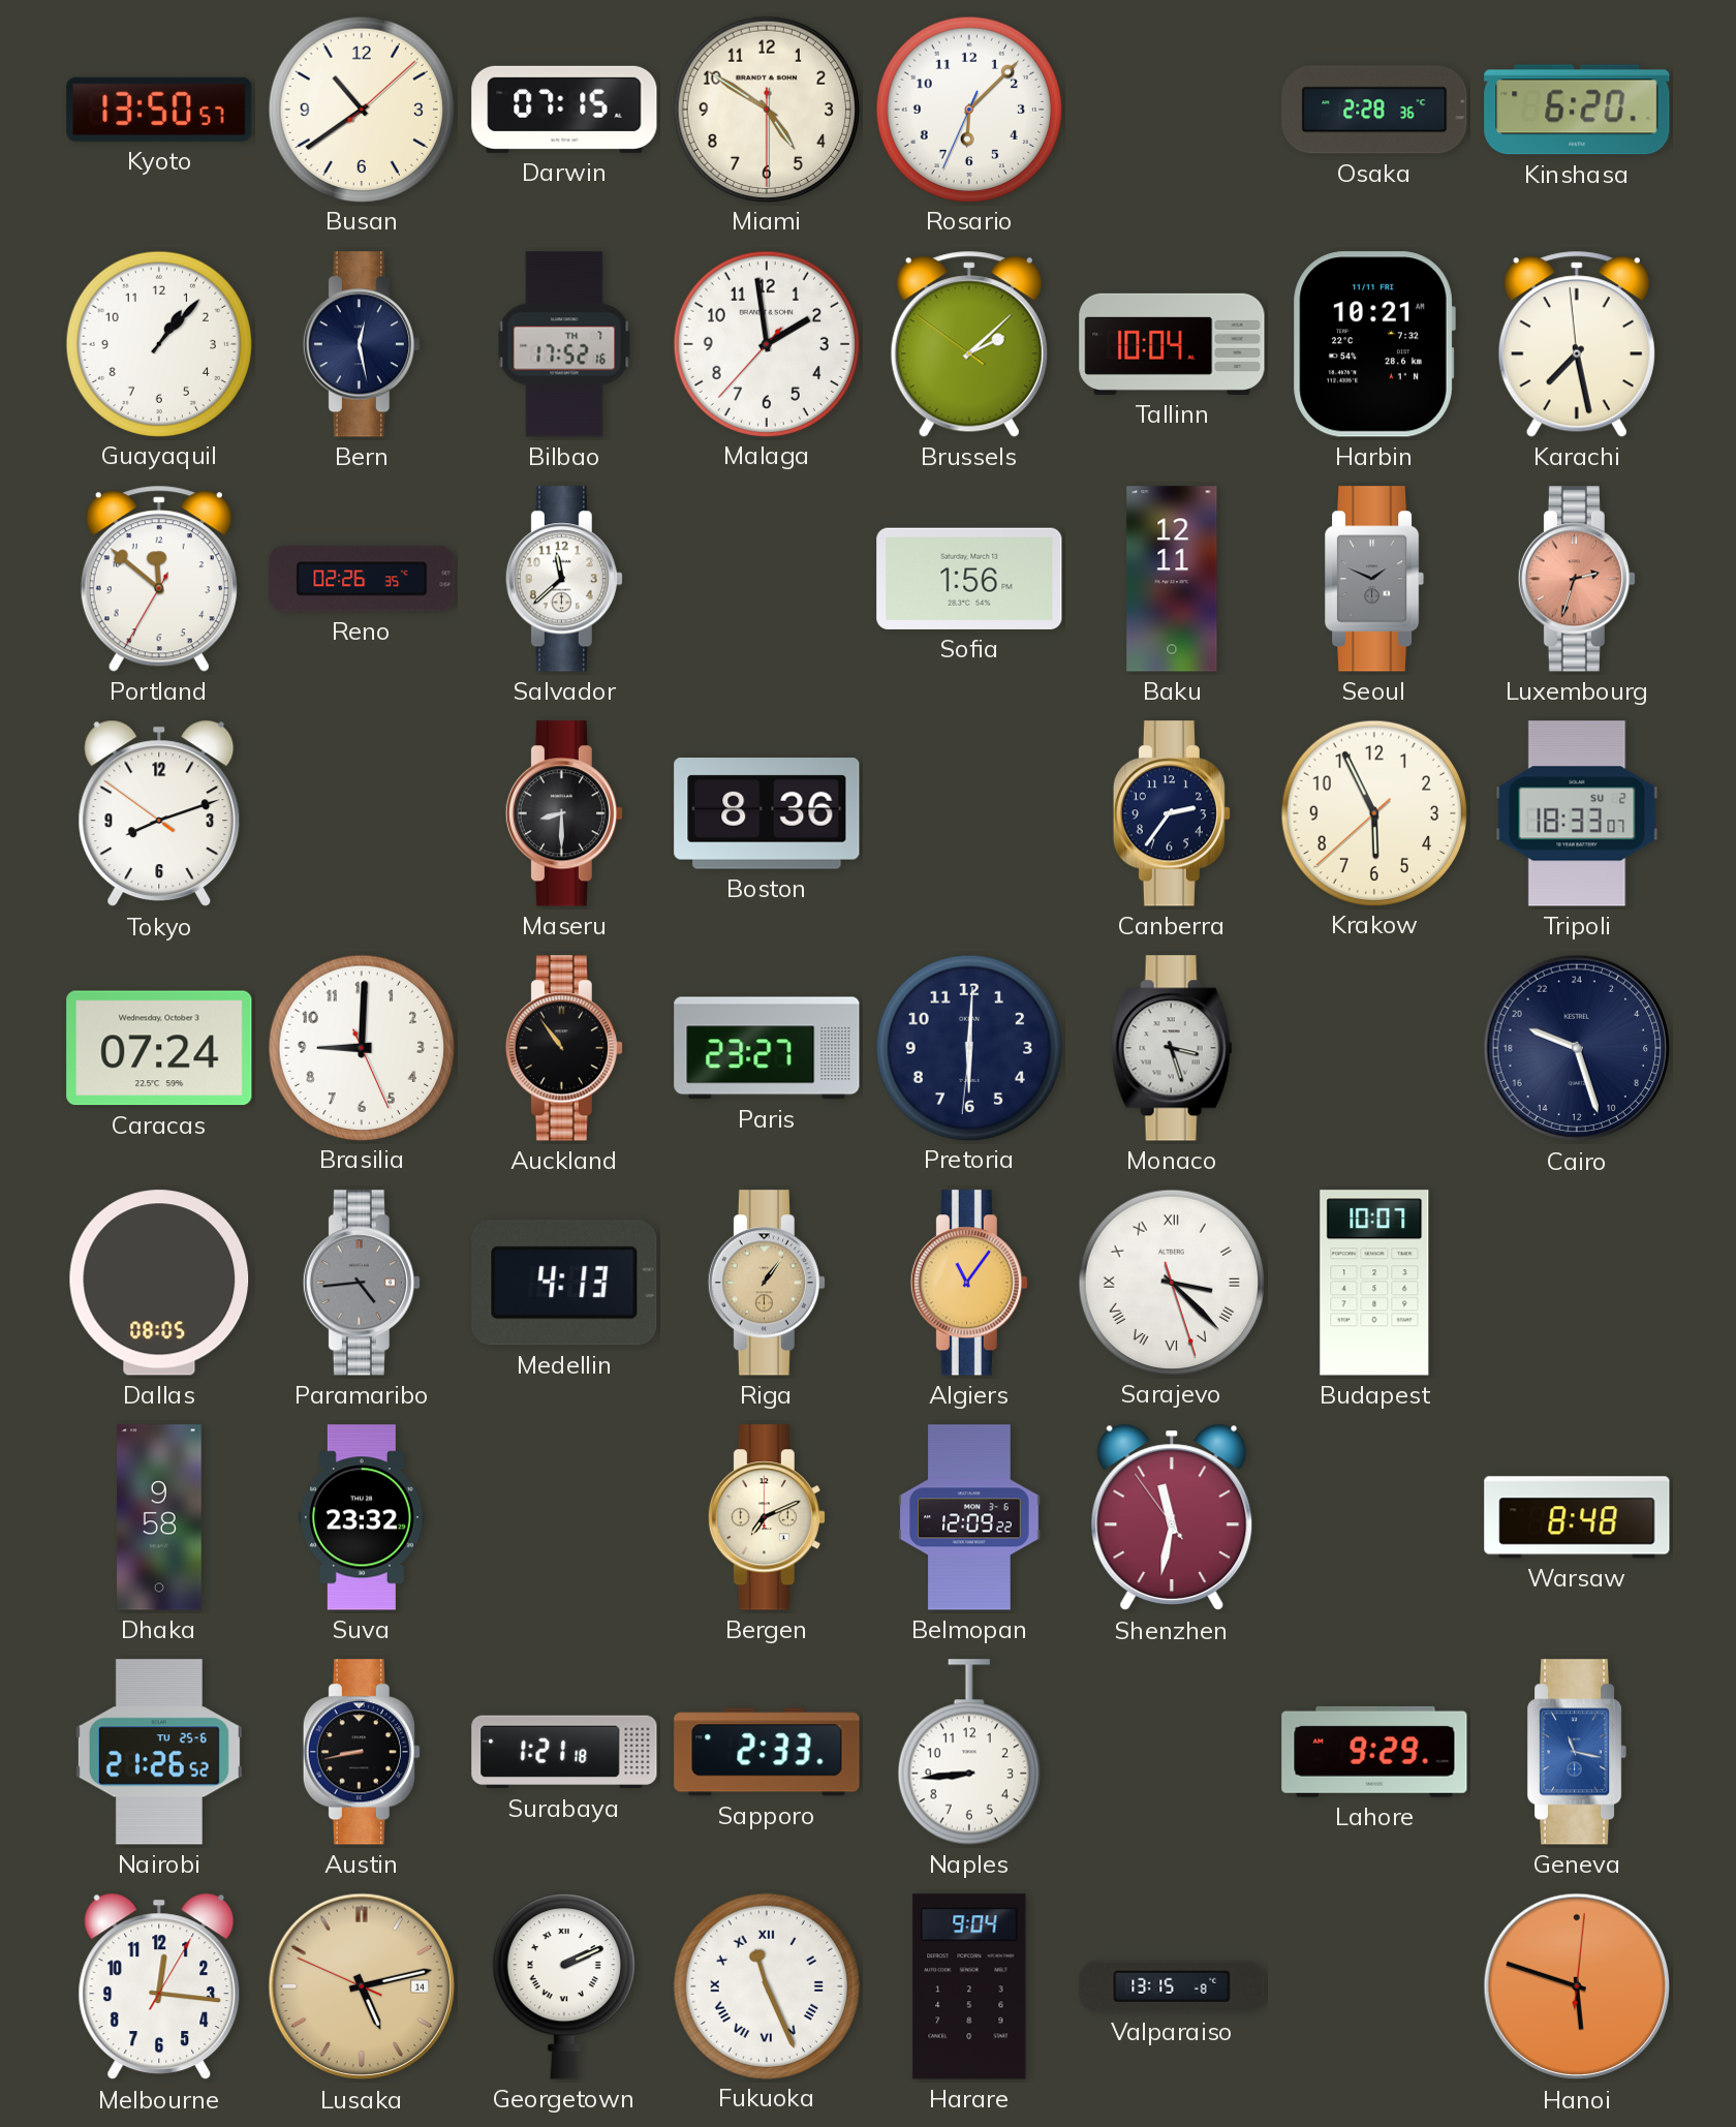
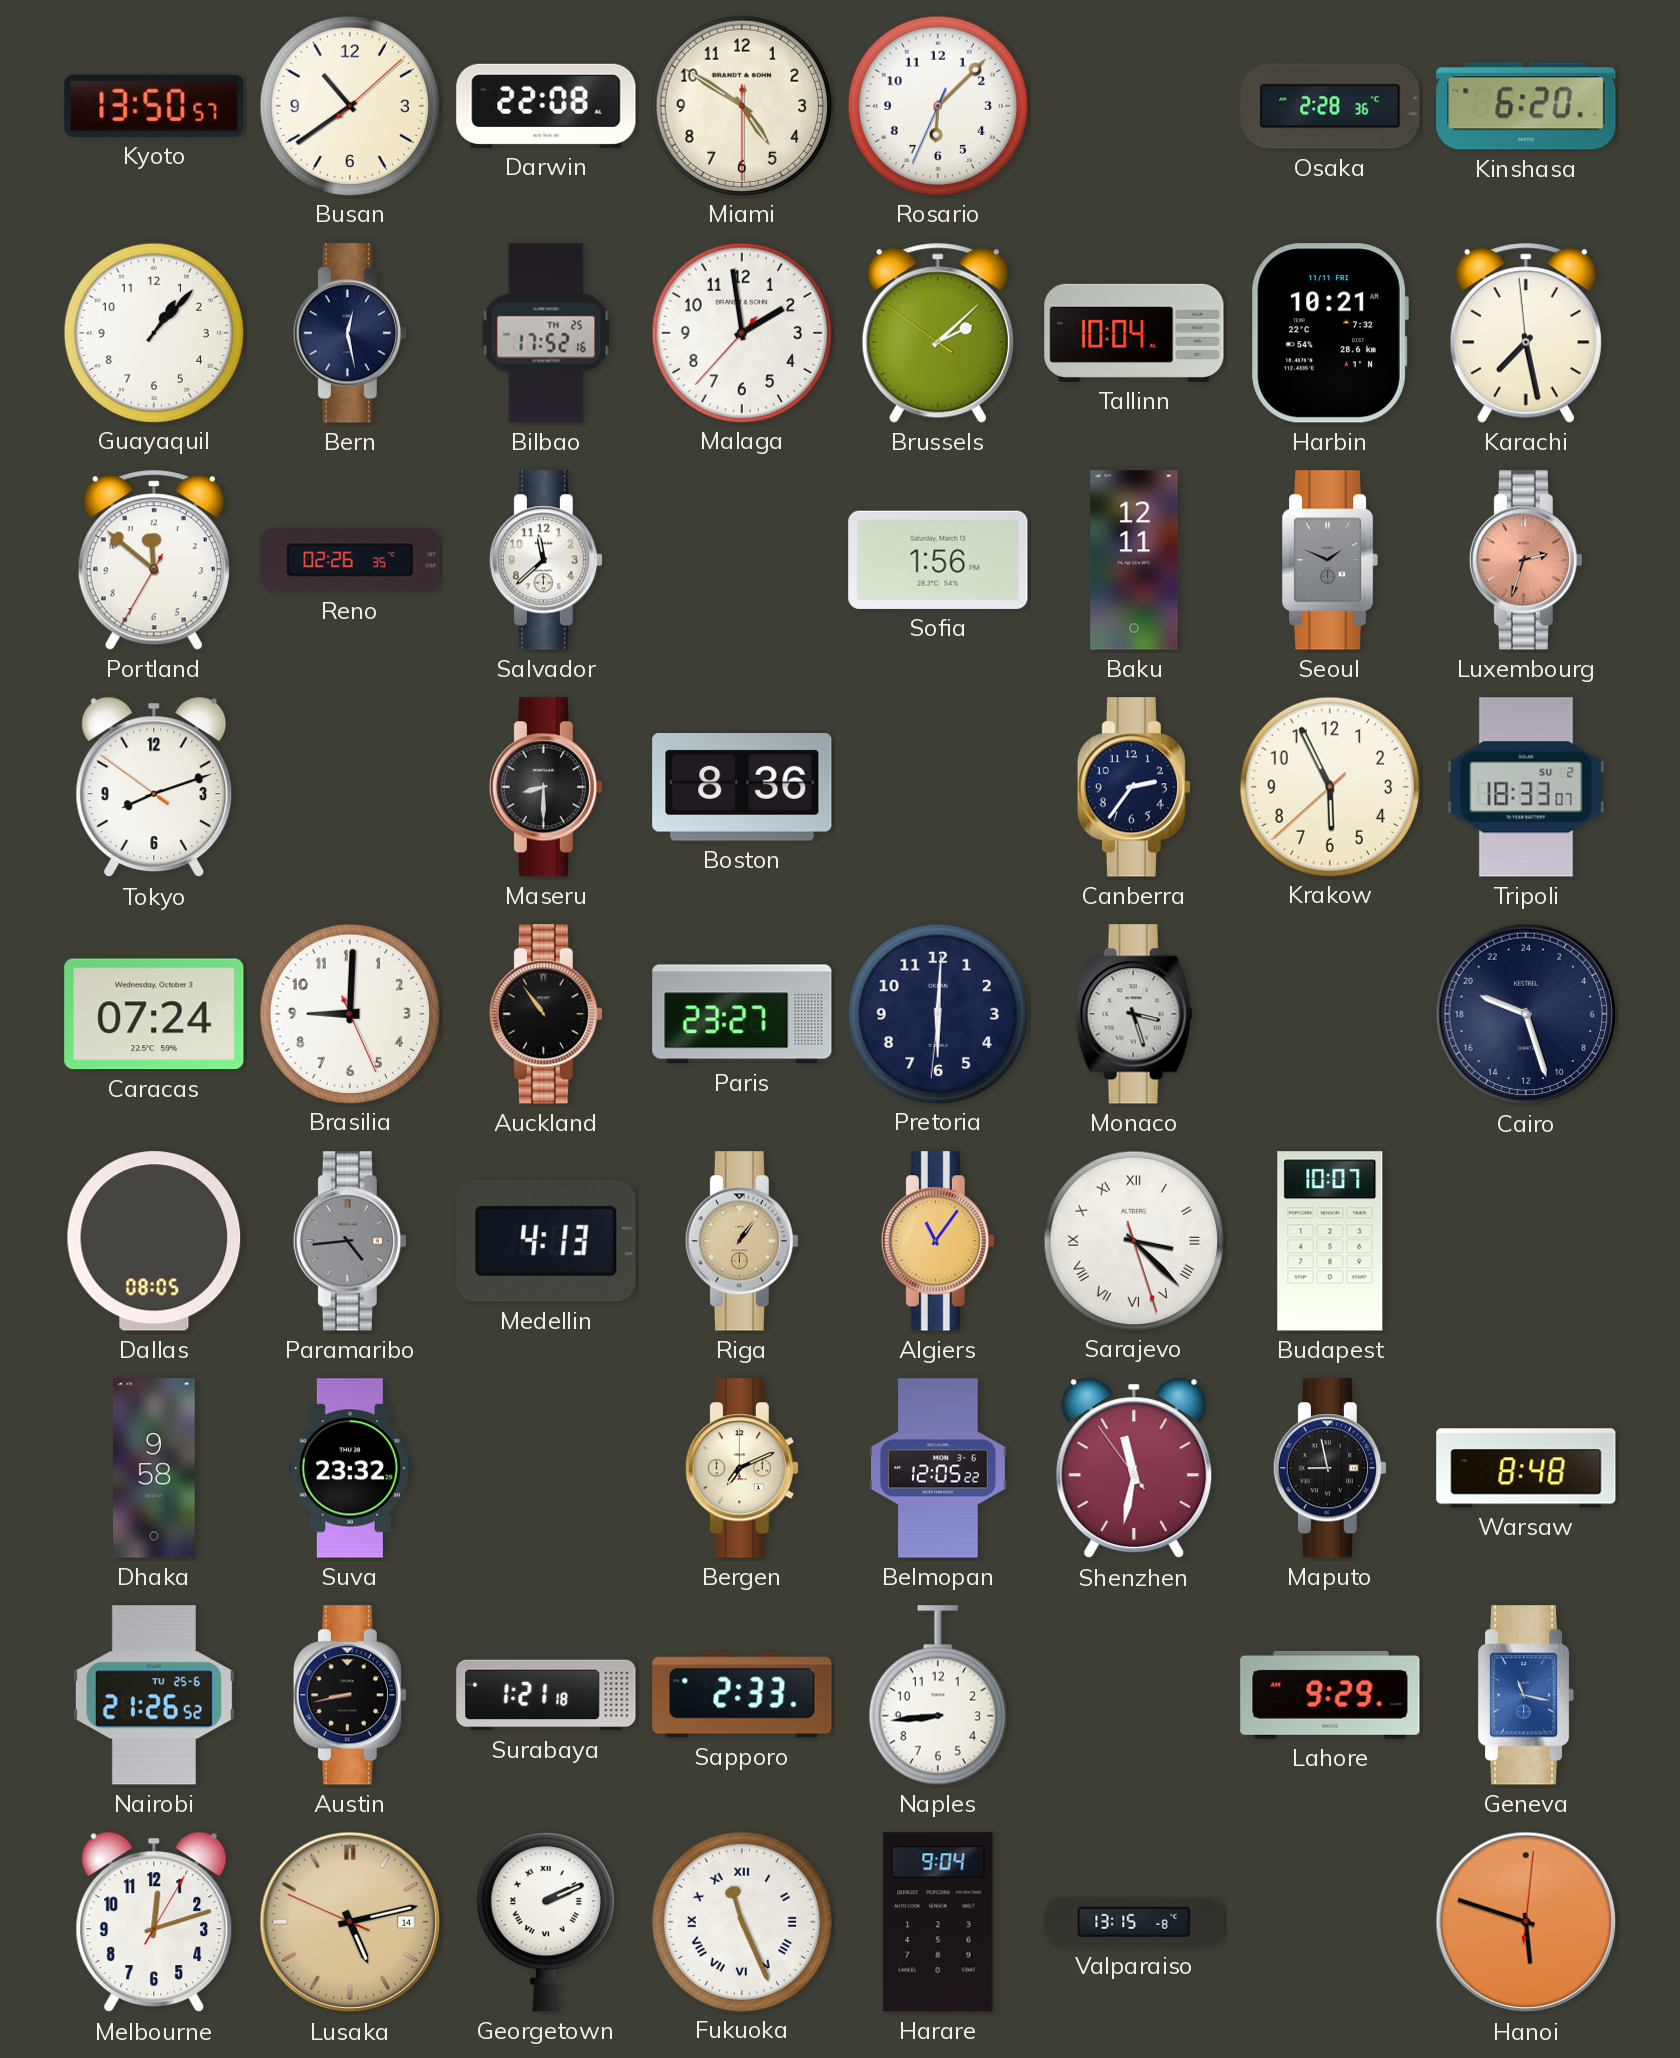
Darwin: 07:15 -> 22:08 (546, 106)
Bilbao date: TH 7 -> TH 25 (546, 333)
Belmopan: 12:09 -> 12:05 (938, 1468)
Maputo: none -> 8:58 (1330, 1468)
Melbourne: 12:16 -> 12:12 (154, 1922)
